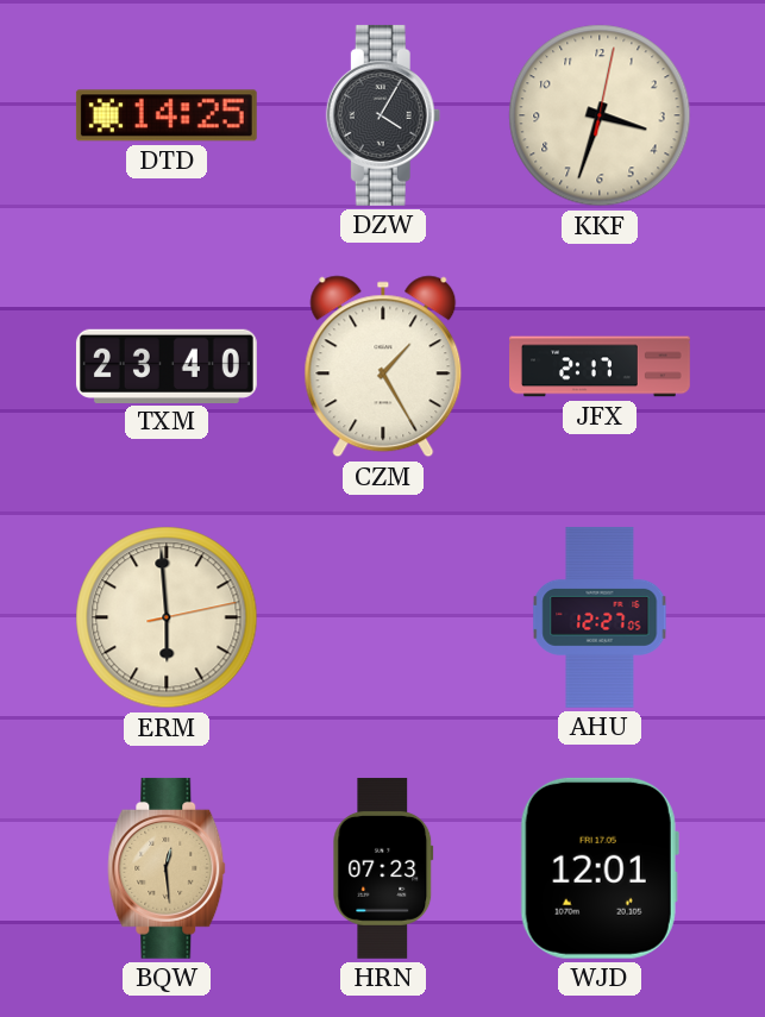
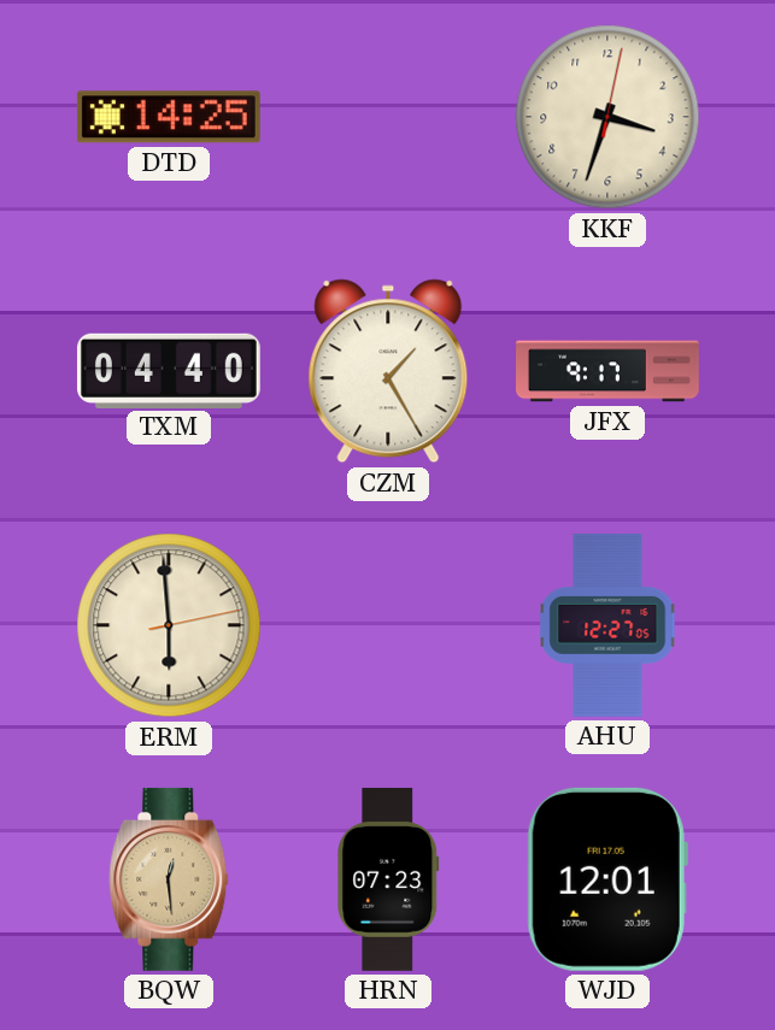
DZW: 4:05 -> none (383, 115)
TXM: 23:40 -> 04:40 (169, 370)
JFX: 2:17 -> 9:17 (609, 371)
